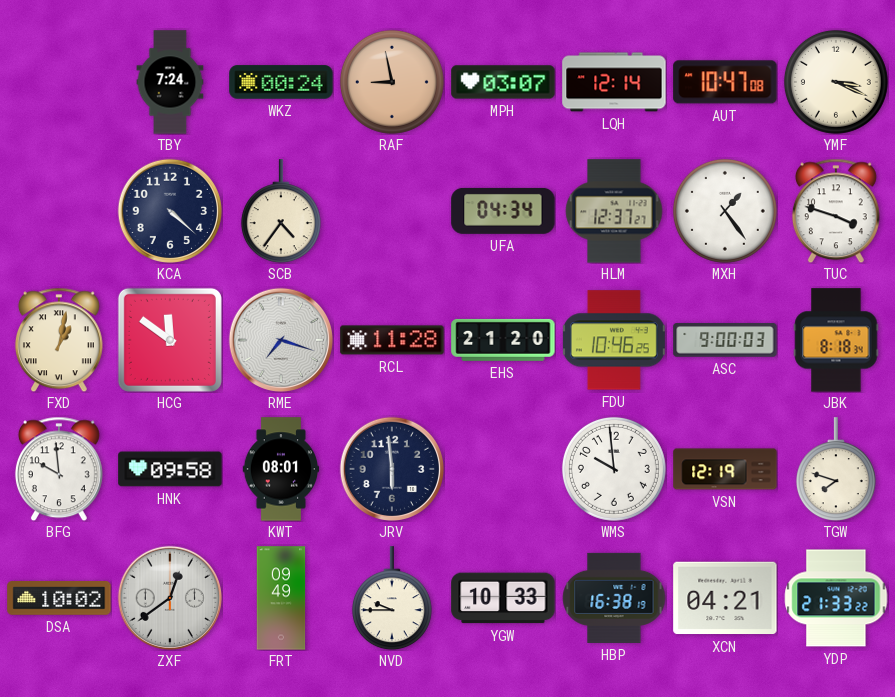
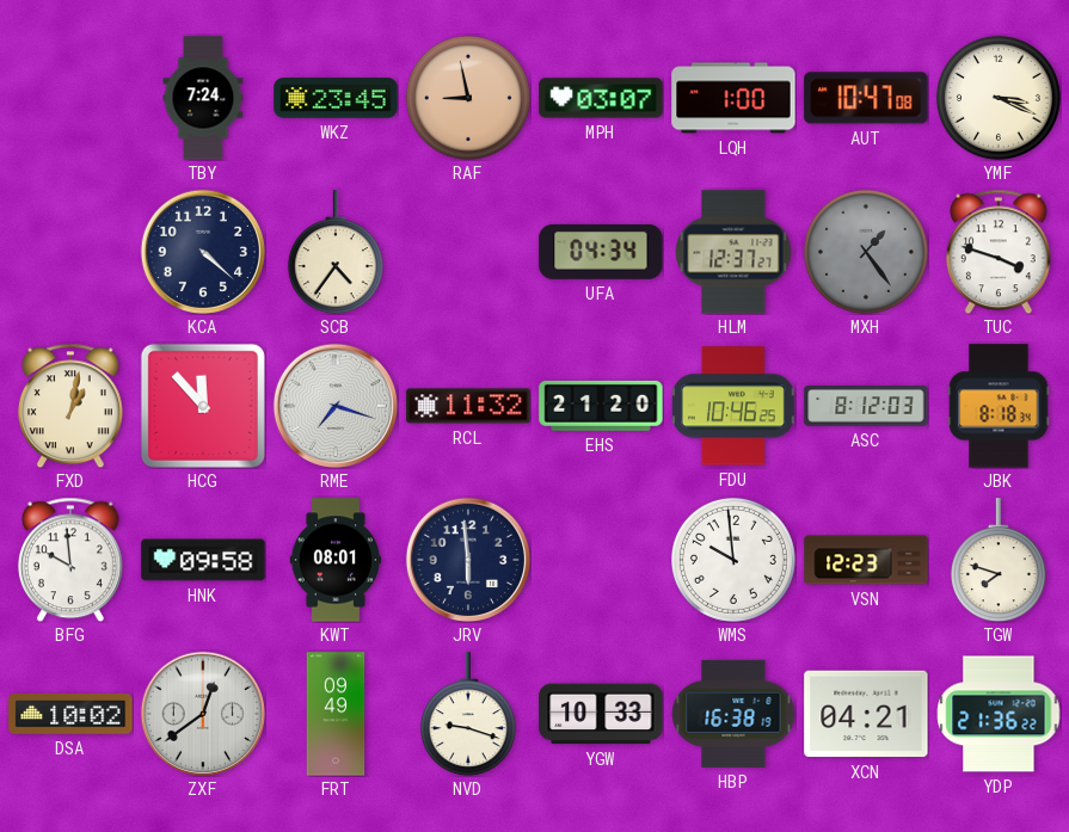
WKZ: 00:24 -> 23:45 (336, 98)
LQH: 12:14 -> 1:00 (733, 98)
MXH dial: white -> grey (866, 252)
HCG: 11:51 -> 11:53 (203, 406)
RCL: 11:28 -> 11:32 (468, 406)
ASC: 9:00 -> 8:12 (866, 406)
VSN: 12:19 -> 12:23 (866, 560)
NVD: 9:45 -> 9:18 (468, 714)
YDP: 21:33 -> 21:36 (999, 714)
